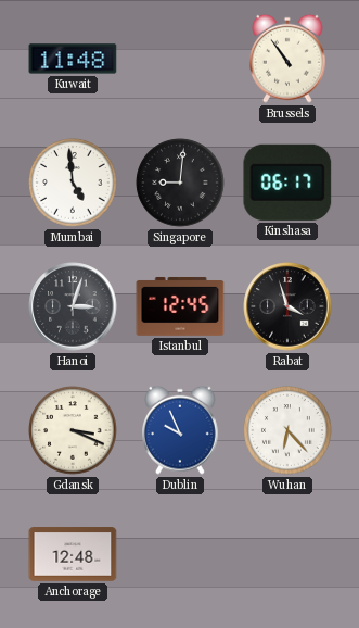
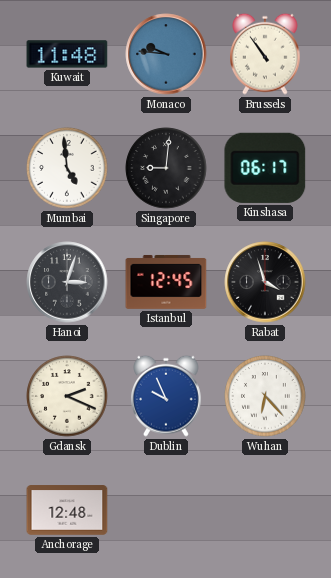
Monaco: none -> 9:46 (166, 54)
Gdansk: 3:19 -> 2:19 (67, 396)
